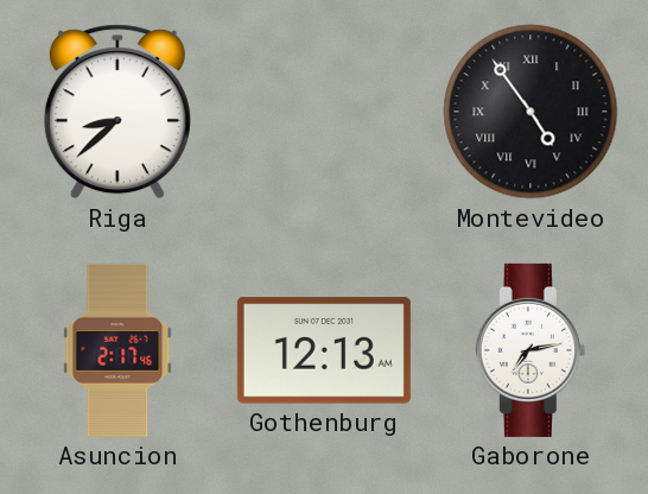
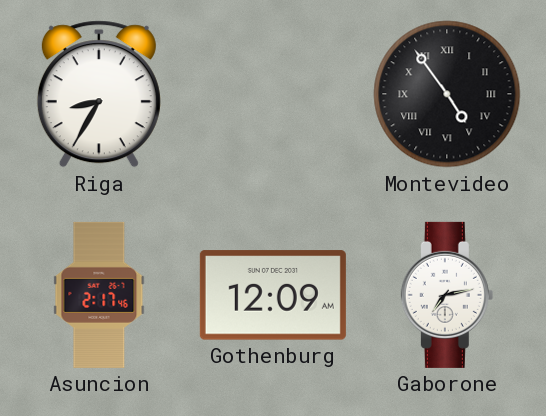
Riga: 8:38 -> 8:35 (99, 94)
Gothenburg: 12:13 -> 12:09 (273, 295)
